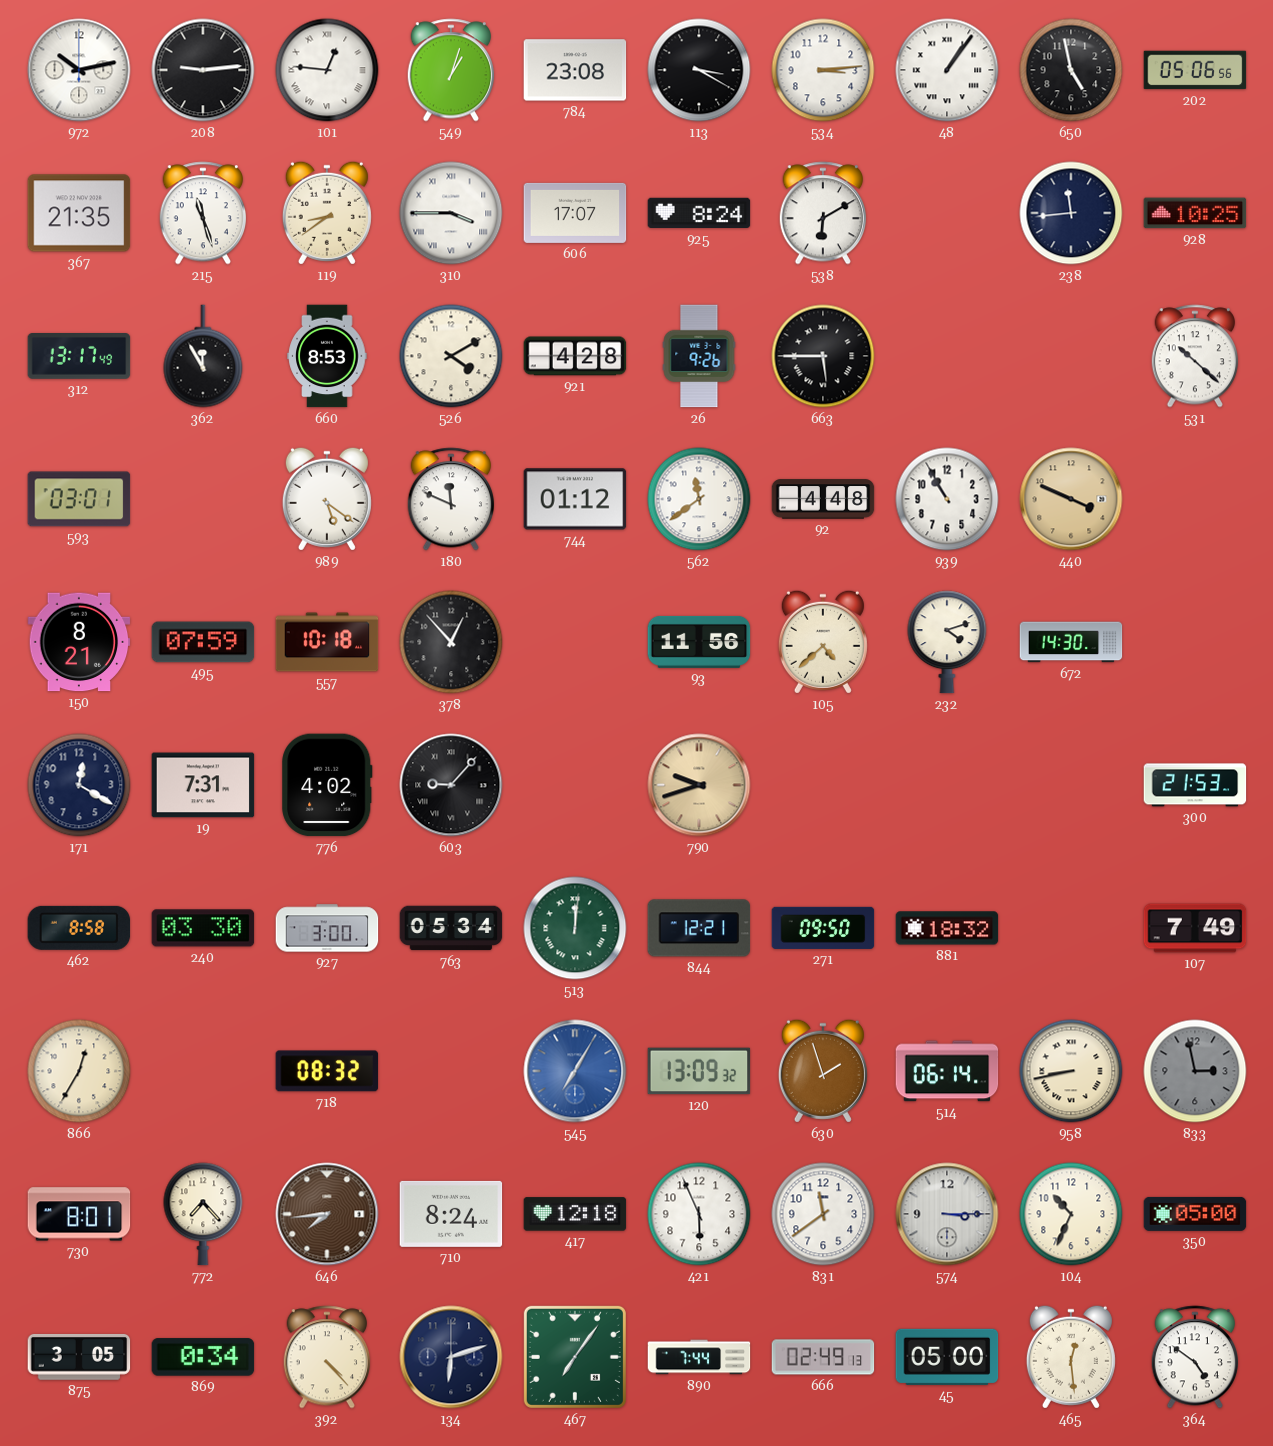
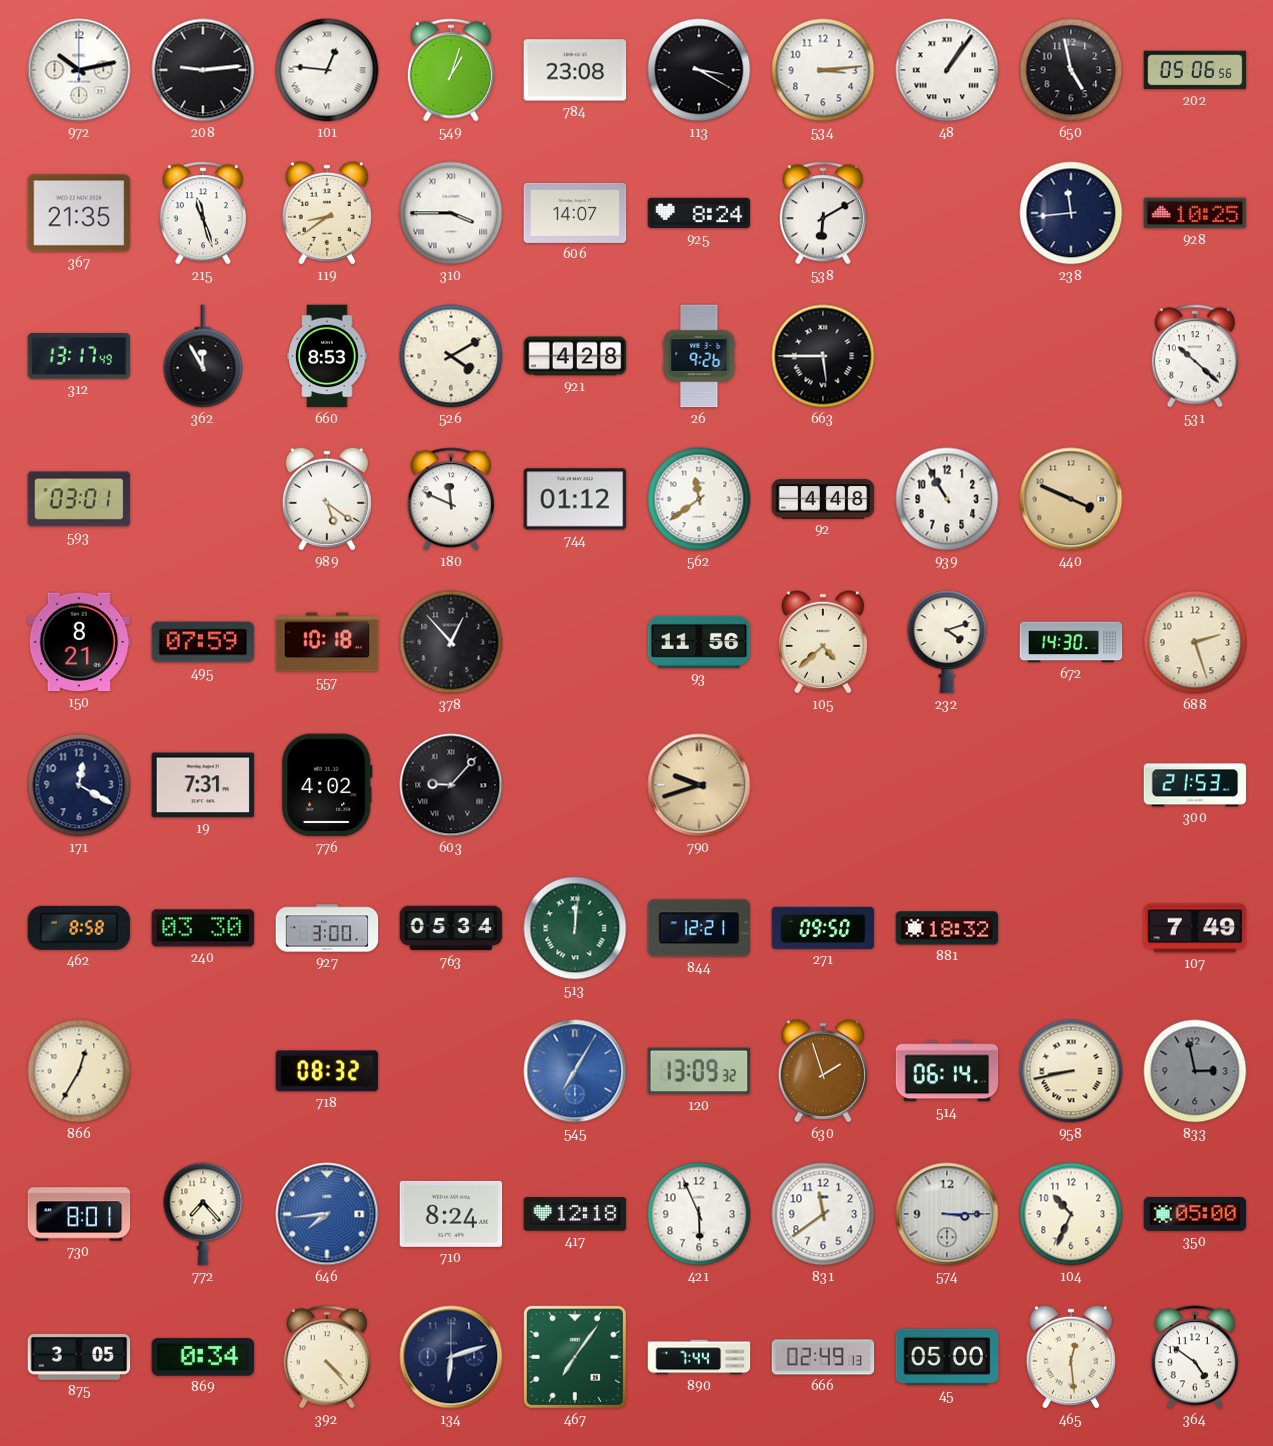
606: 17:07 -> 14:07 (575, 213)
688: none -> 2:27 (1195, 642)
646 dial: brown -> blue (327, 1214)
